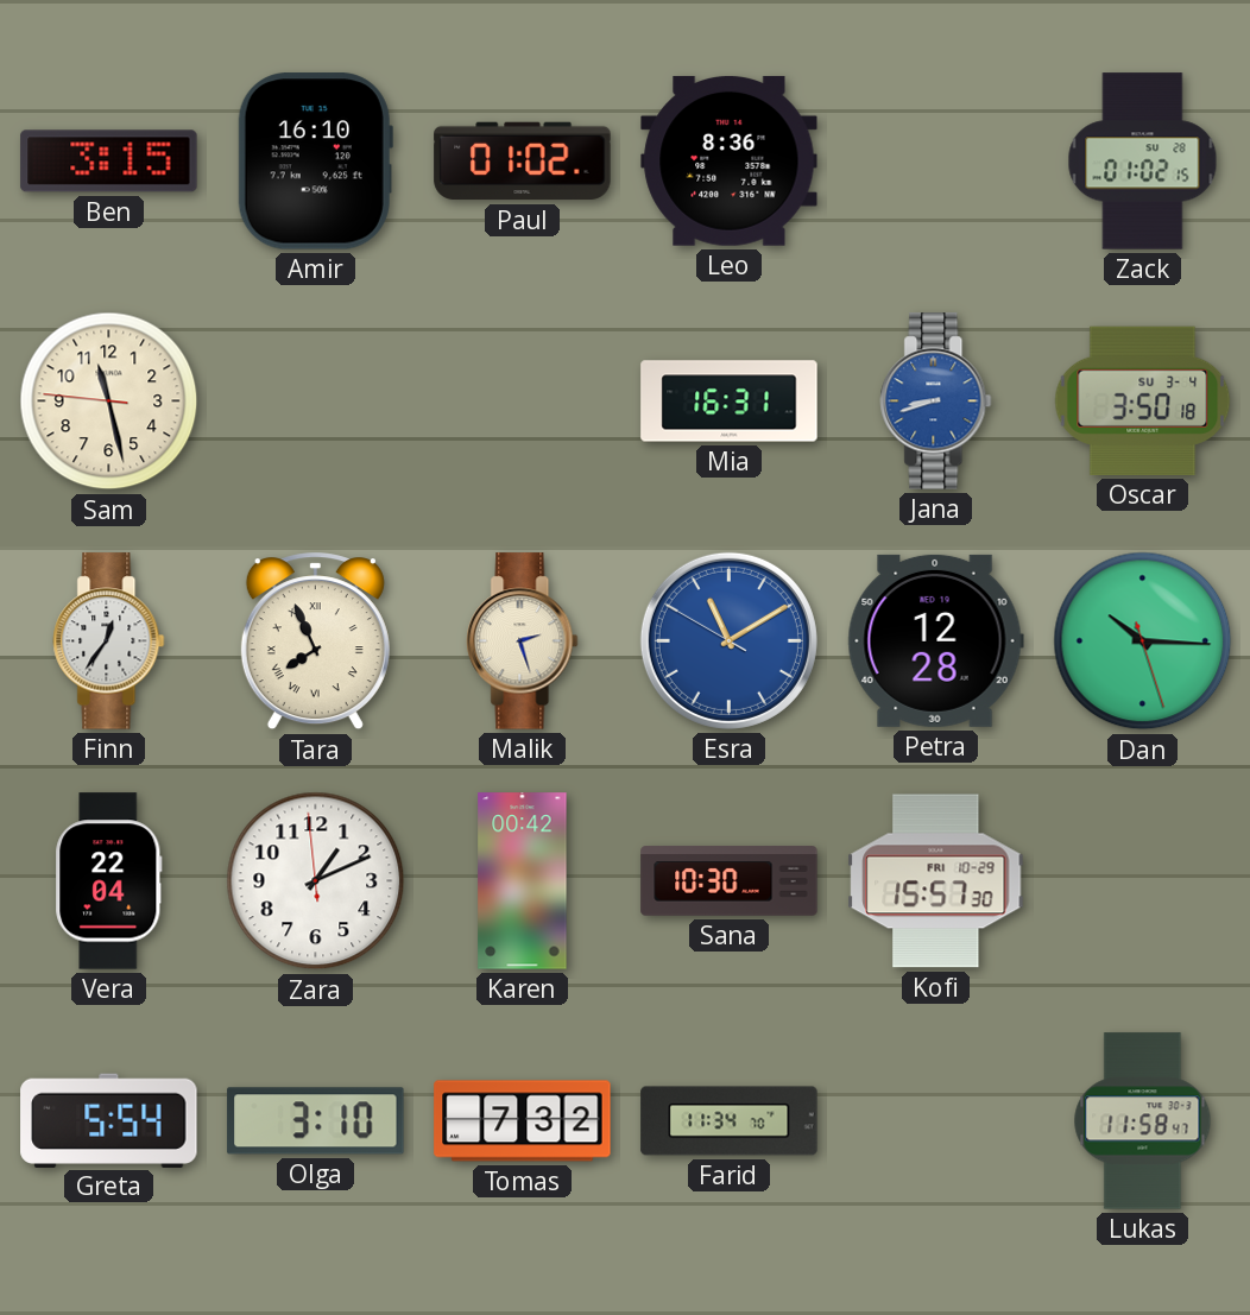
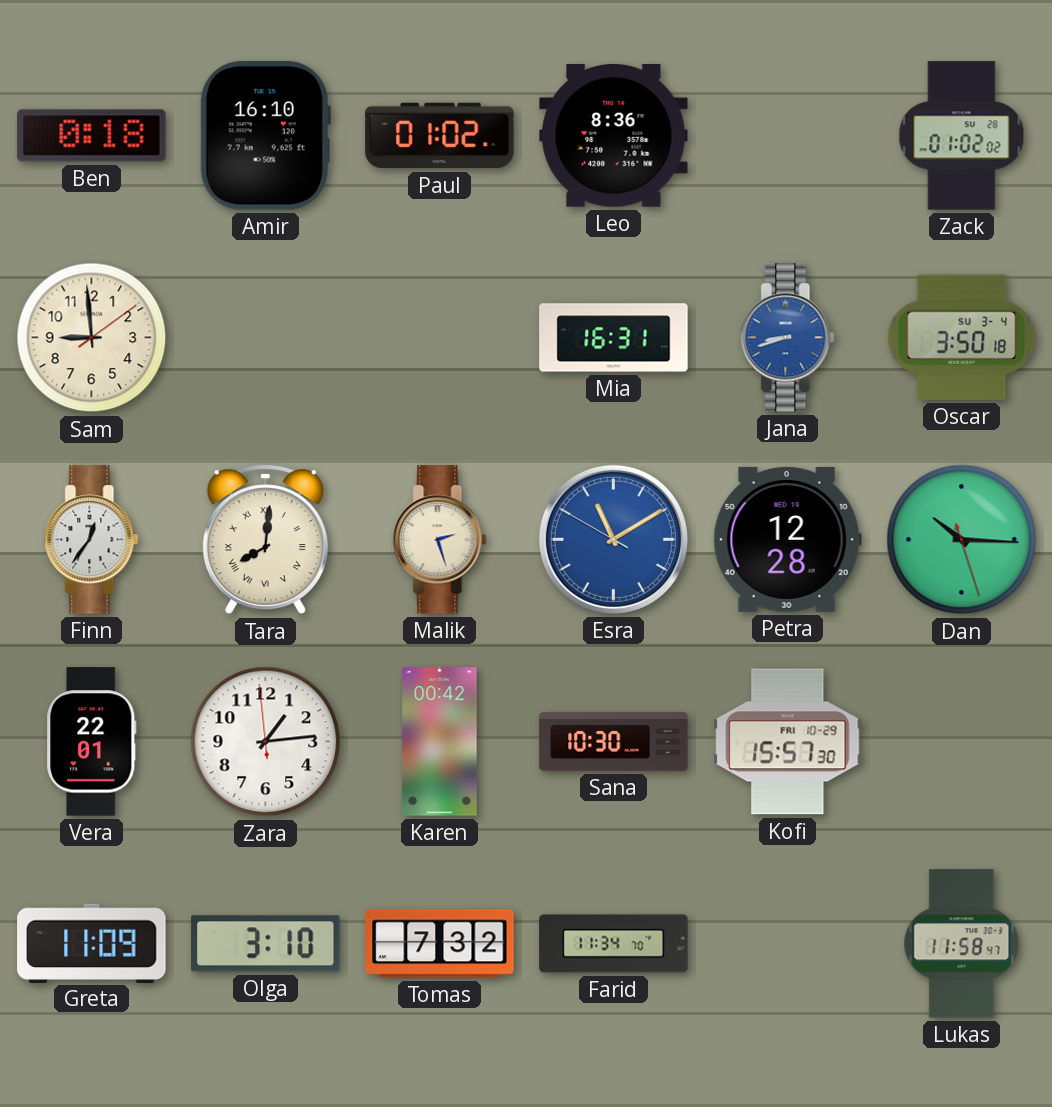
Ben: 3:15 -> 0:18 (92, 136)
Zack: 01:02:15 -> 01:02:02 (962, 136)
Sam: 11:27 -> 8:59 (92, 338)
Tara: 7:56 -> 8:01 (265, 540)
Vera: 22:04 -> 22:01 (92, 742)
Zara: 1:10 -> 1:13 (266, 742)
Greta: 5:54 -> 11:09 (92, 943)
